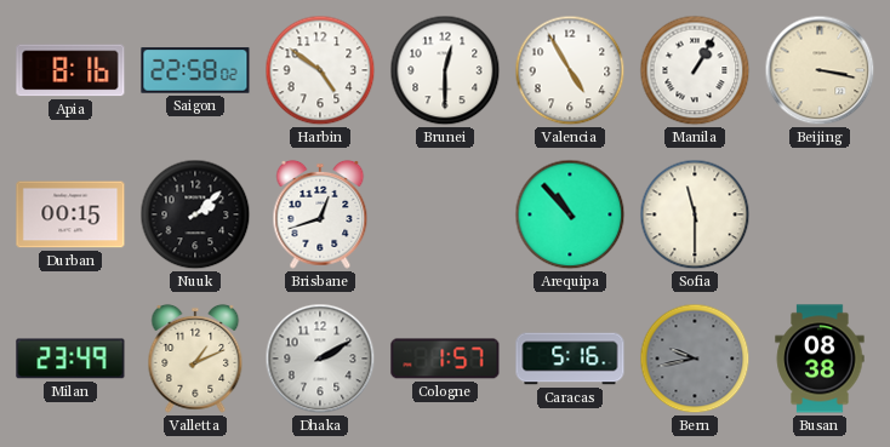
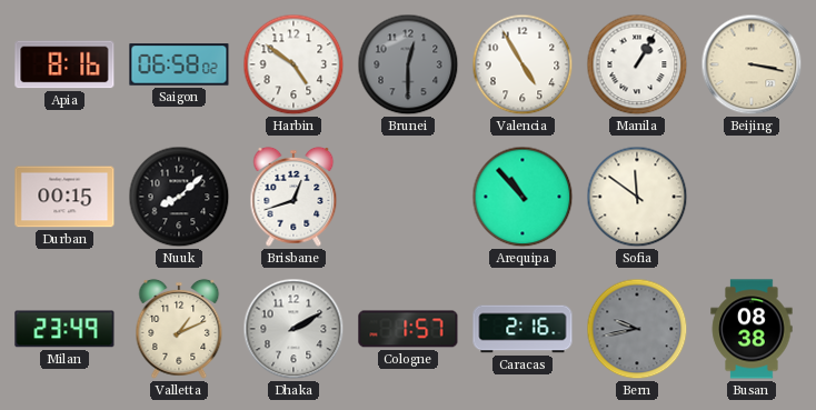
Saigon: 22:58 -> 06:58 (179, 64)
Brunei dial: white -> grey (408, 64)
Nuuk: 2:08 -> 8:08 (179, 197)
Sofia: 11:30 -> 11:51 (637, 197)
Caracas: 5:16 -> 2:16 (523, 329)
